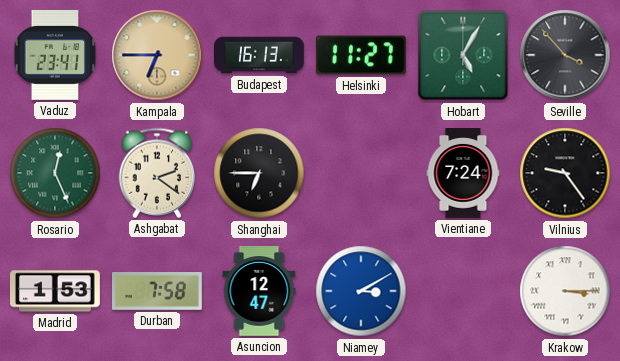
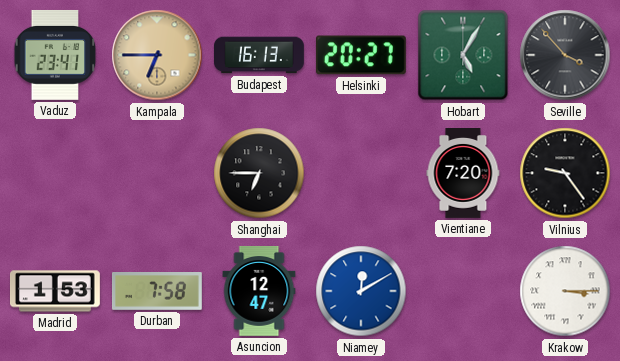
Helsinki: 11:27 -> 20:27 (361, 55)
Rosario: 12:26 -> none (55, 173)
Ashgabat: 2:21 -> none (157, 173)
Vientiane: 7:24 -> 7:20 (463, 174)
Niamey: 3:10 -> 12:10 (361, 291)
